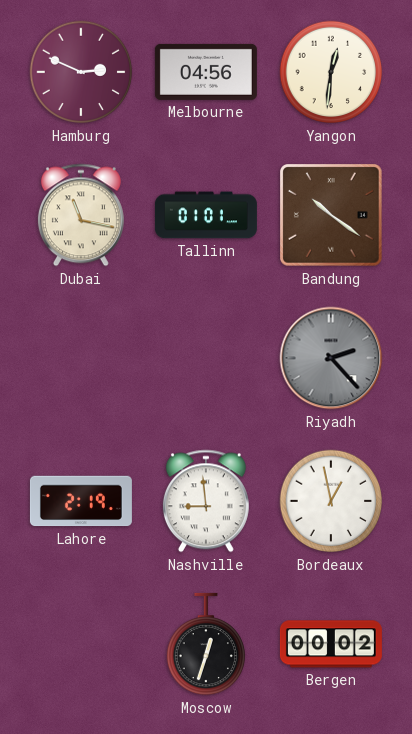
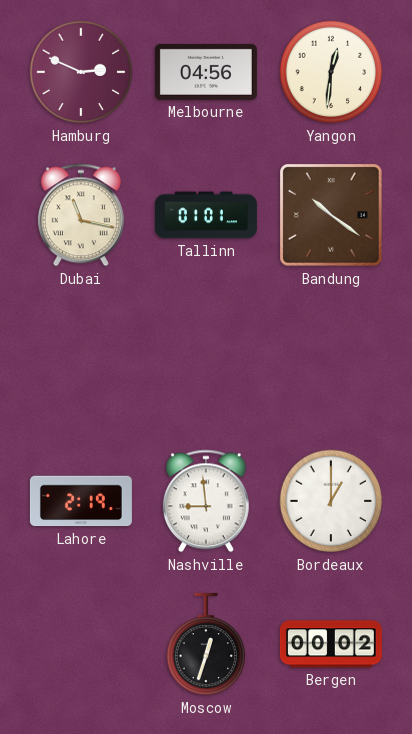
Riyadh: 2:23 -> none (331, 358)
Bordeaux: 12:58 -> 1:00 (331, 501)
